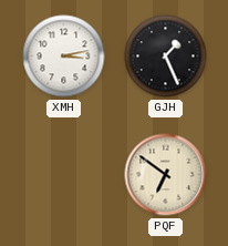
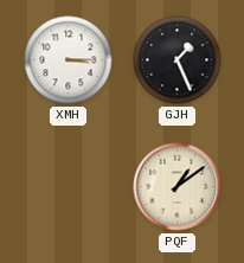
XMH: 3:13 -> 3:15 (69, 60)
PQF: 6:51 -> 1:09 (178, 187)
